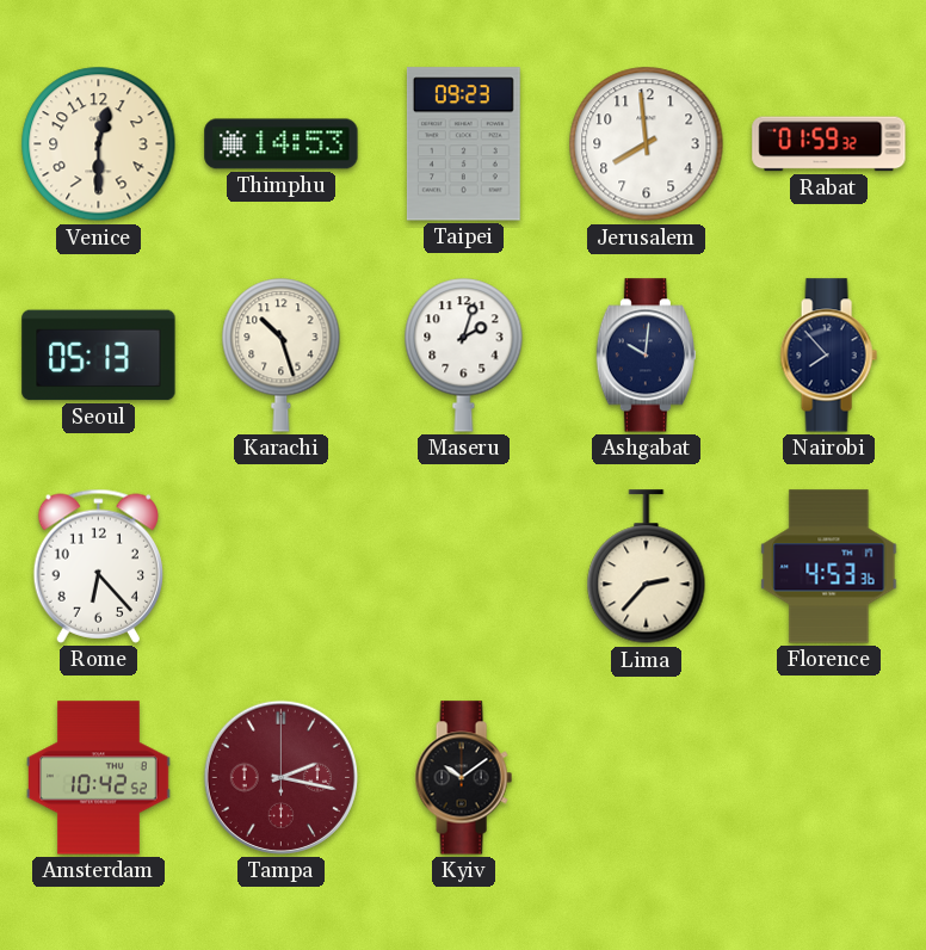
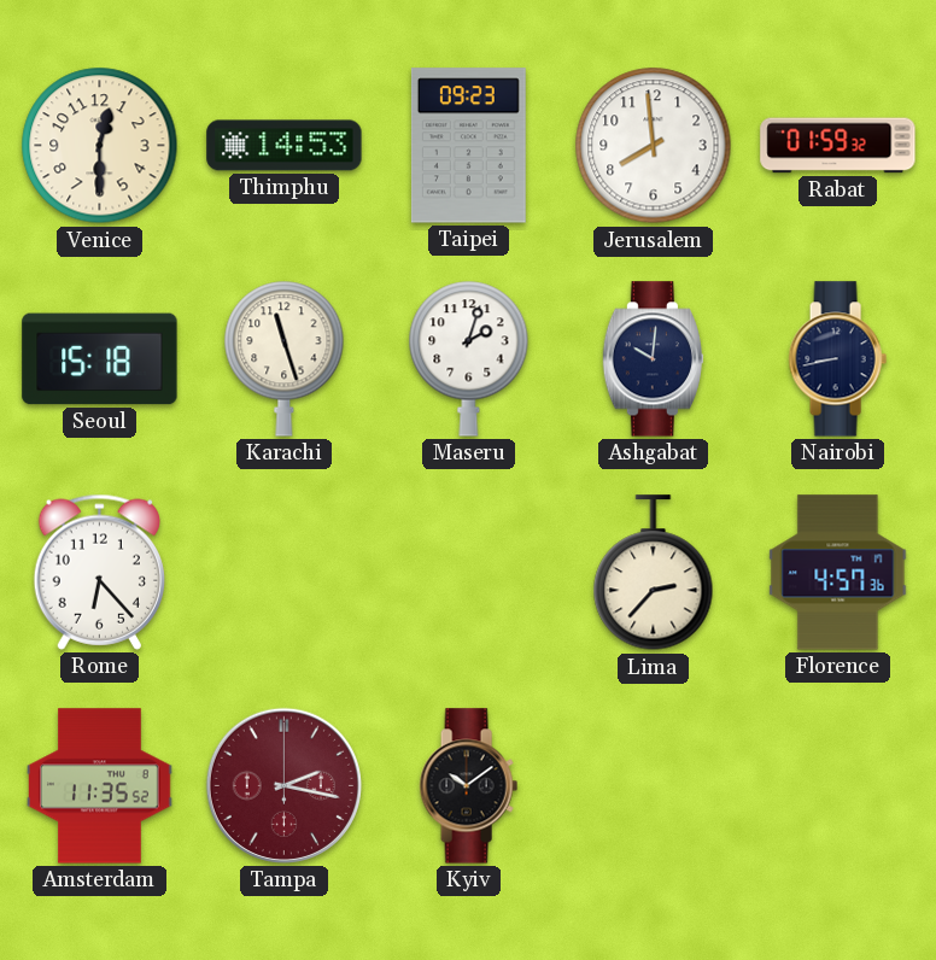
Seoul: 05:13 -> 15:18 (100, 359)
Karachi: 10:27 -> 11:27 (285, 358)
Nairobi: 7:53 -> 8:43 (837, 359)
Florence: 4:53 -> 4:57 (838, 573)
Amsterdam: 10:42 -> 11:35 (100, 786)
